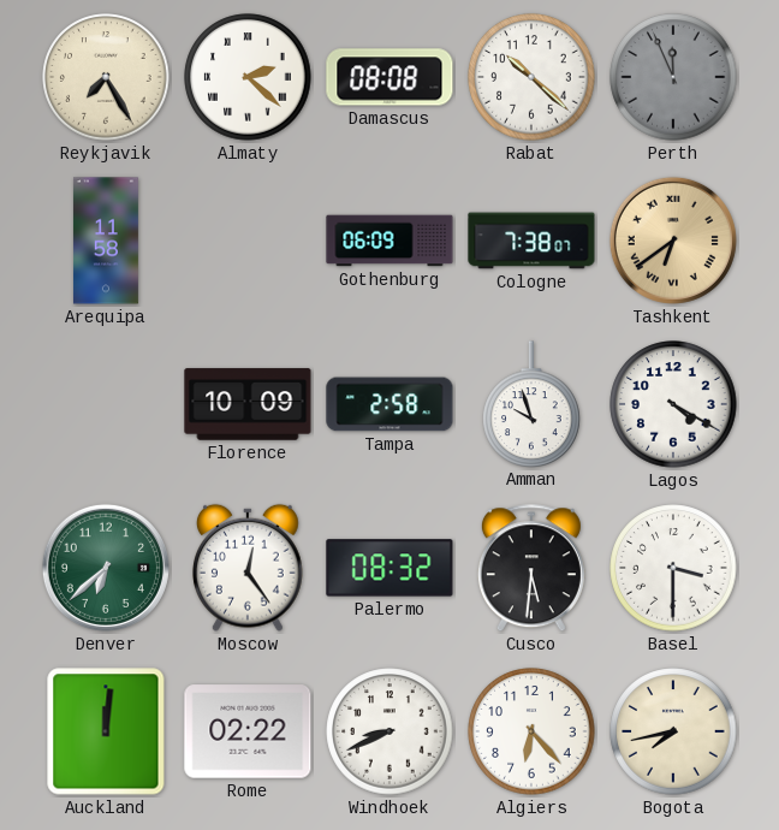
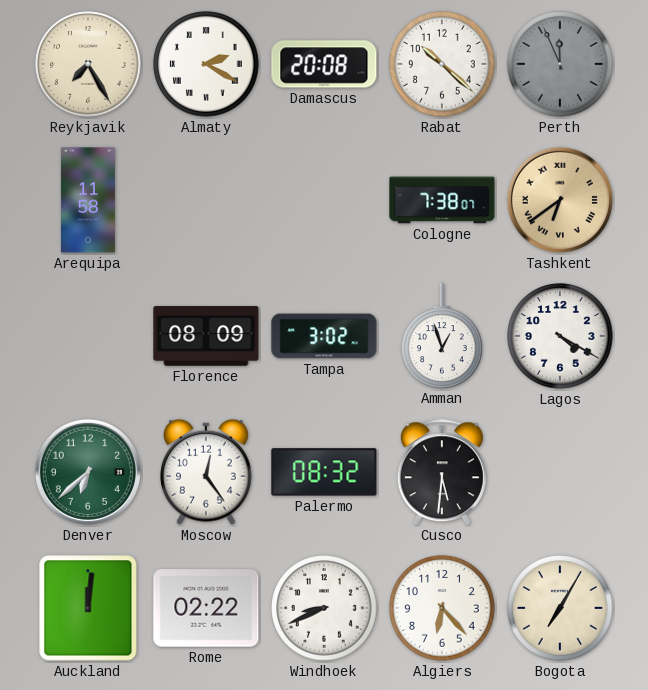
Almaty: 2:22 -> 2:20 (206, 64)
Damascus: 08:08 -> 20:08 (324, 64)
Gothenburg: 06:09 -> none (389, 241)
Florence: 10:09 -> 08:09 (206, 336)
Tampa: 2:58 -> 3:02 (324, 336)
Amman: 9:57 -> 12:57 (442, 336)
Basel: 3:30 -> none (673, 568)
Bogota: 7:43 -> 7:05 (560, 608)
